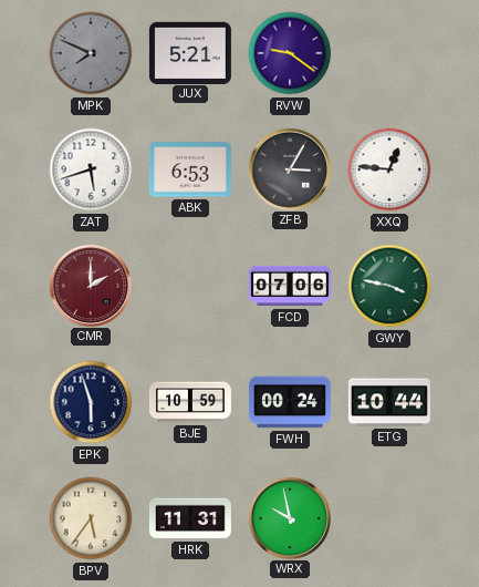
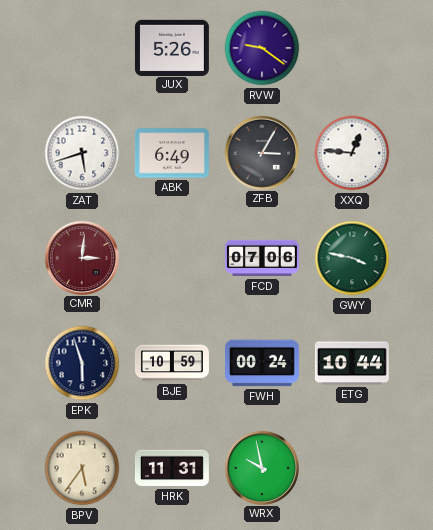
MPK: 7:49 -> none (91, 53)
JUX: 5:21 -> 5:26 (172, 47)
ABK: 6:53 -> 6:49 (172, 153)
CMR: 2:00 -> 3:01 (81, 257)
